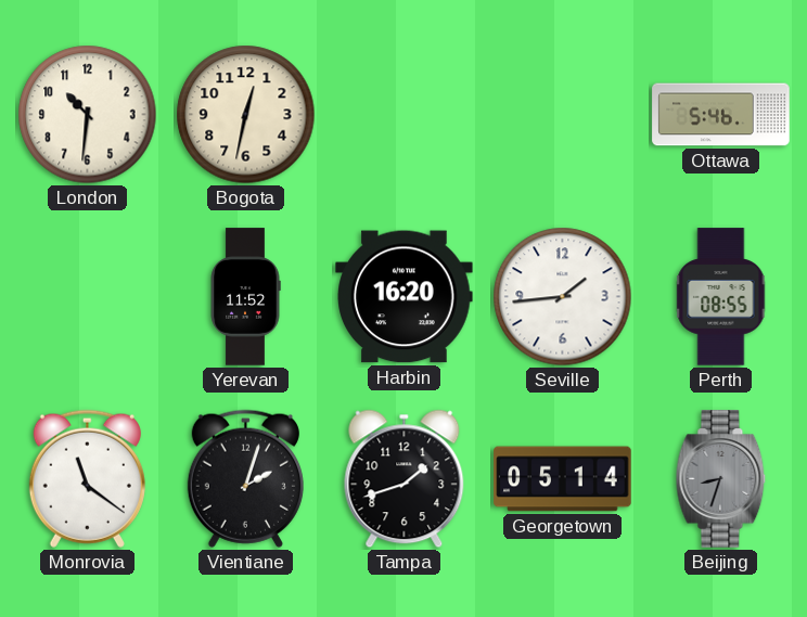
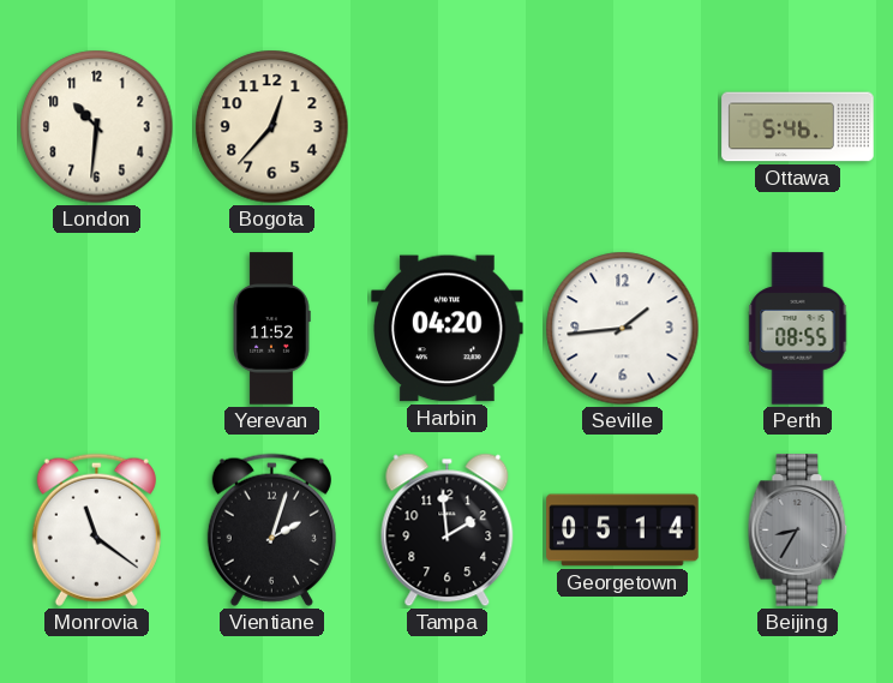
Bogota: 12:32 -> 12:37 (272, 127)
Harbin: 16:20 -> 04:20 (448, 329)
Tampa: 1:42 -> 1:59 (448, 531)
Beijing: 8:33 -> 8:35 (798, 531)
